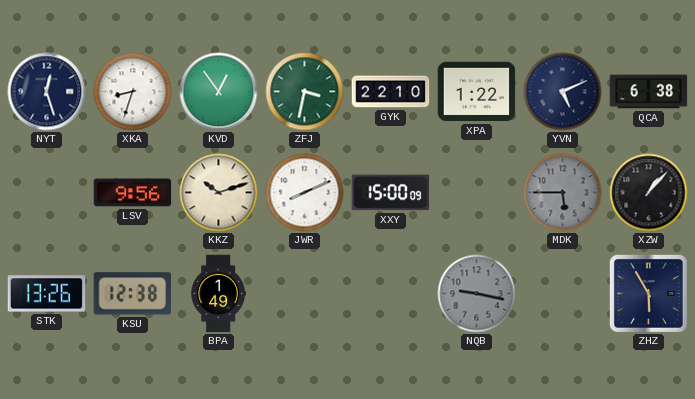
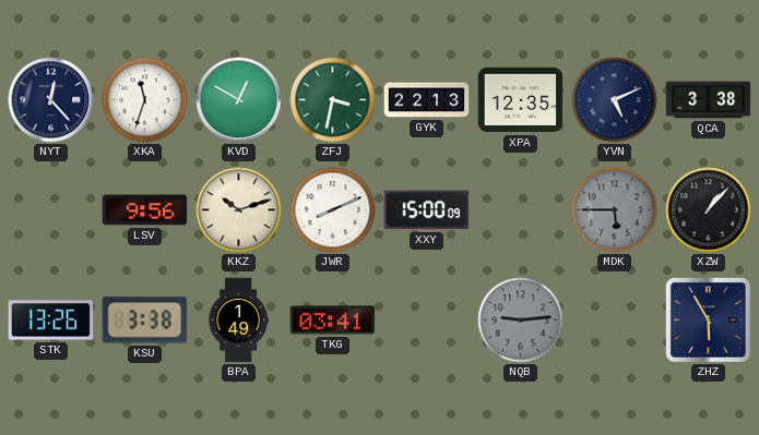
NYT: 12:27 -> 12:23 (51, 100)
XKA: 8:33 -> 11:33 (145, 100)
KVD: 12:54 -> 12:50 (239, 100)
GYK: 22:10 -> 22:13 (427, 100)
XPA: 1:22 -> 12:35 (521, 100)
QCA: 6:38 -> 3:38 (709, 100)
KSU: 12:38 -> 3:38 (145, 321)
TKG: none -> 03:41 (333, 321)
NQB: 9:17 -> 9:14 (521, 321)
